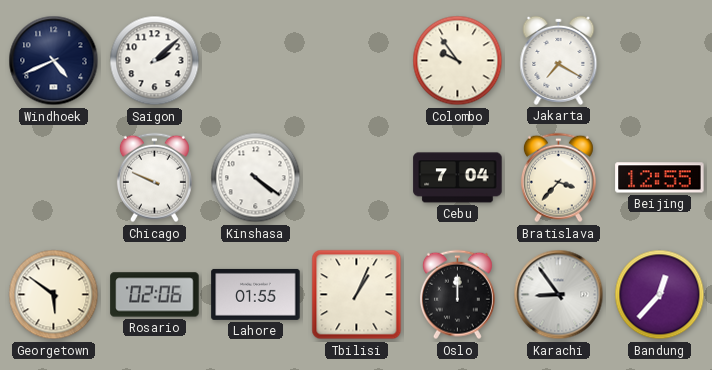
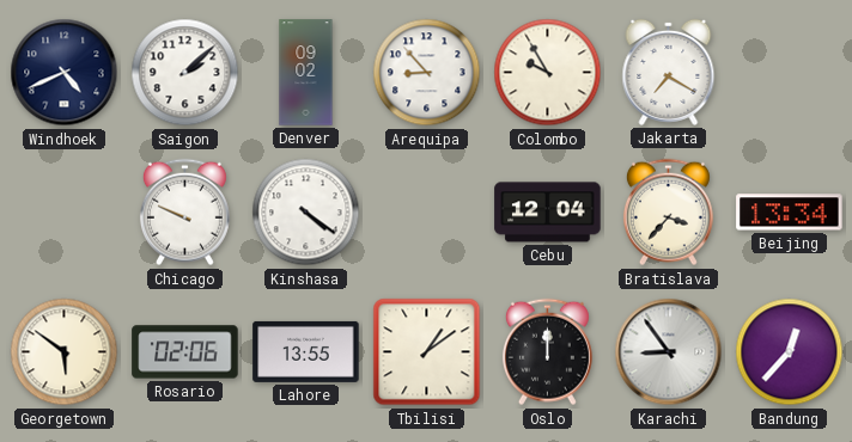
Denver: none -> 09:02 (306, 73)
Arequipa: none -> 8:53 (427, 73)
Colombo: 9:54 -> 9:55 (548, 73)
Cebu: 7:04 -> 12:04 (548, 213)
Beijing: 12:55 -> 13:34 (790, 213)
Lahore: 01:55 -> 13:55 (306, 351)
Tbilisi: 1:04 -> 1:09 (427, 352)
